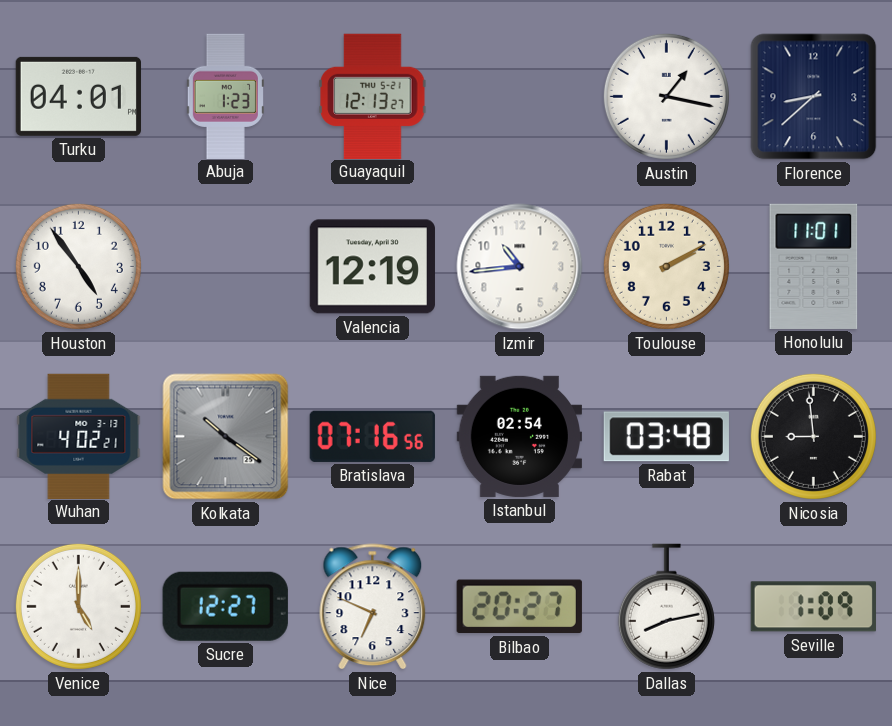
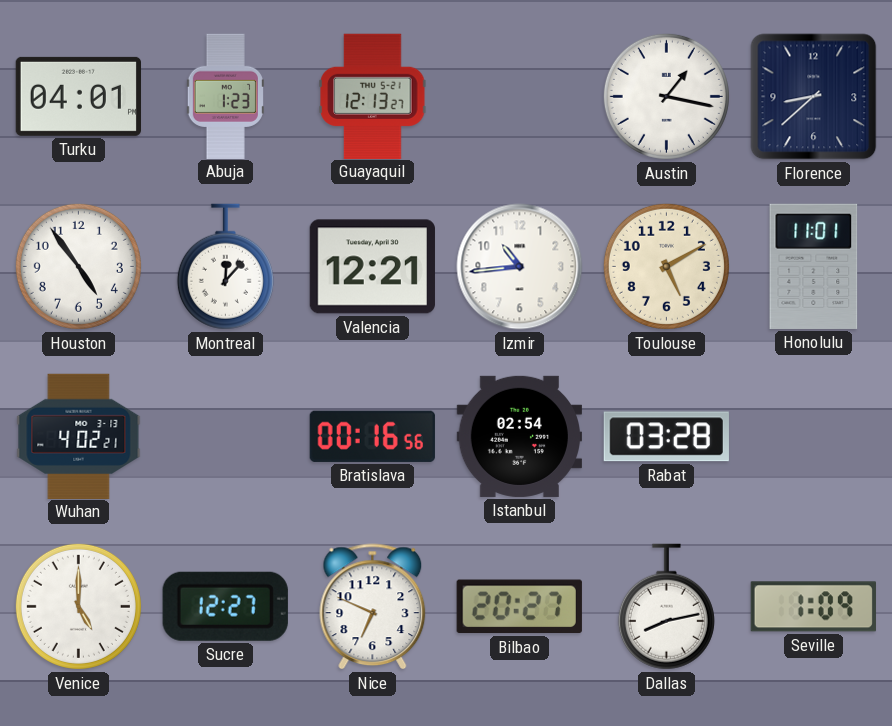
Montreal: none -> 12:07 (225, 267)
Valencia: 12:19 -> 12:21 (372, 267)
Toulouse: 2:10 -> 5:10 (666, 266)
Kolkata: 10:21 -> none (226, 437)
Bratislava: 07:16 -> 00:16 (372, 436)
Rabat: 03:48 -> 03:28 (666, 437)
Nicosia: 8:59 -> none (813, 436)
